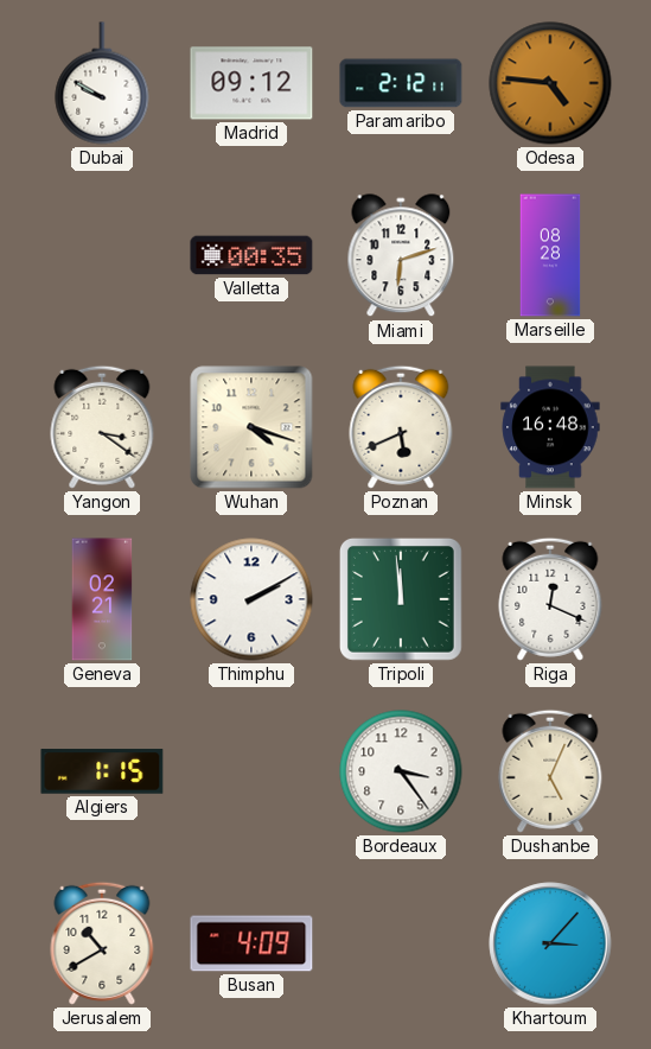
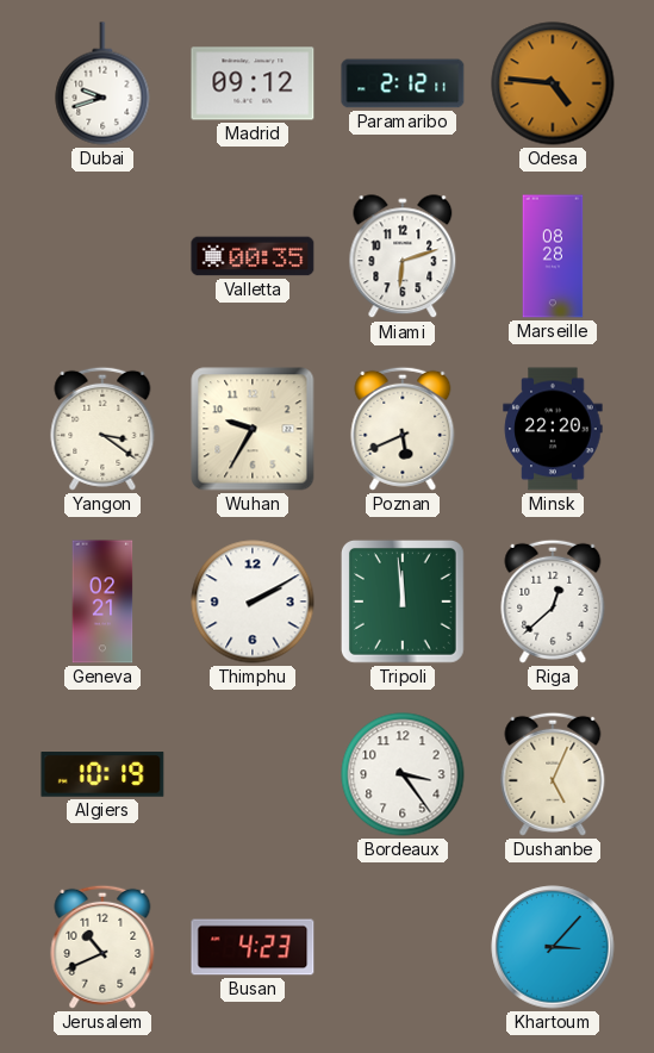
Dubai: 9:50 -> 9:42 (102, 83)
Wuhan: 4:18 -> 9:35 (253, 429)
Minsk: 16:48 -> 22:20 (553, 429)
Riga: 12:19 -> 12:38 (553, 602)
Algiers: 1:15 -> 10:19 (102, 774)
Jerusalem: 10:40 -> 10:41 (102, 947)
Busan: 4:09 -> 4:23 (253, 947)
